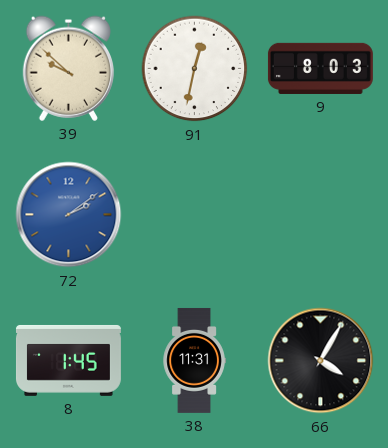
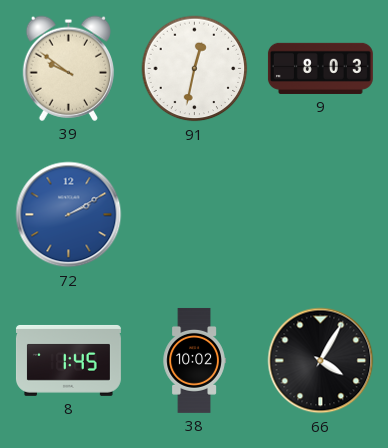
39: 9:52 -> 9:51 (68, 68)
72: 2:09 -> 2:10 (69, 215)
38: 11:31 -> 10:02 (194, 360)
